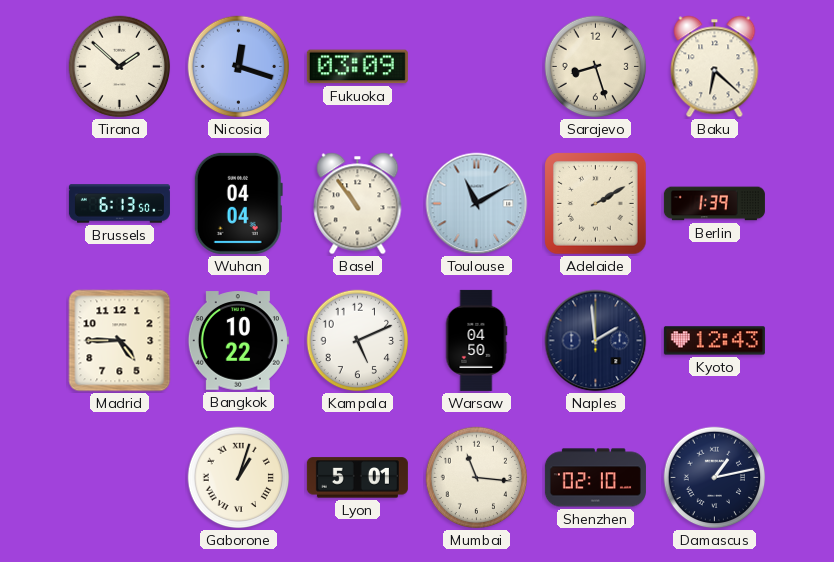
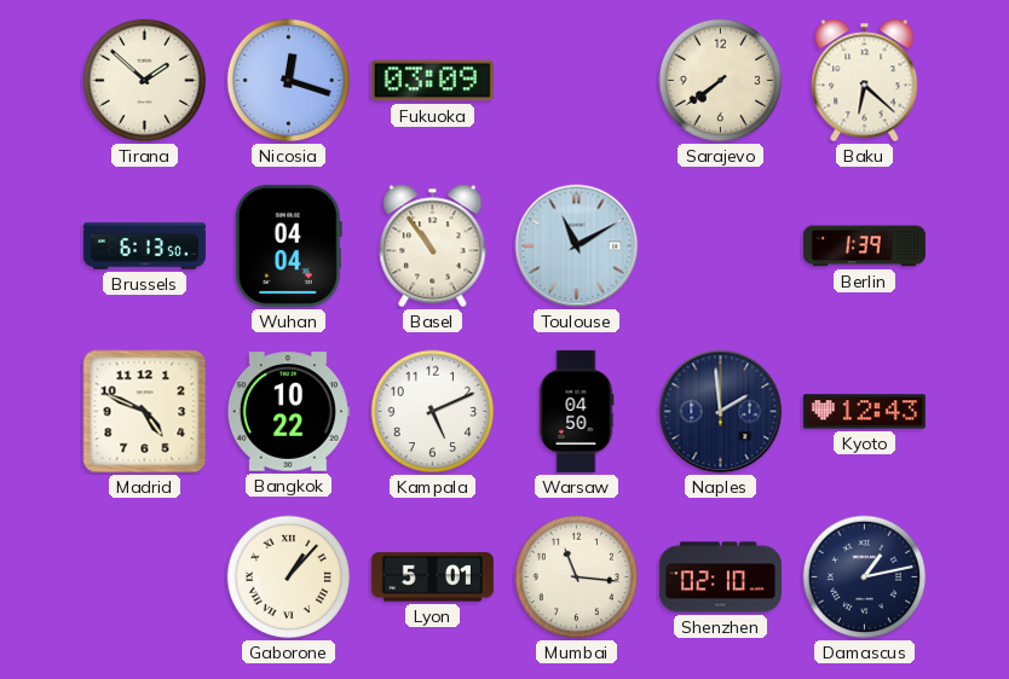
Sarajevo: 8:27 -> 7:39 (721, 81)
Adelaide: 2:10 -> none (596, 204)
Madrid: 4:45 -> 4:49 (145, 412)
Gaborone: 1:03 -> 1:07 (289, 578)
